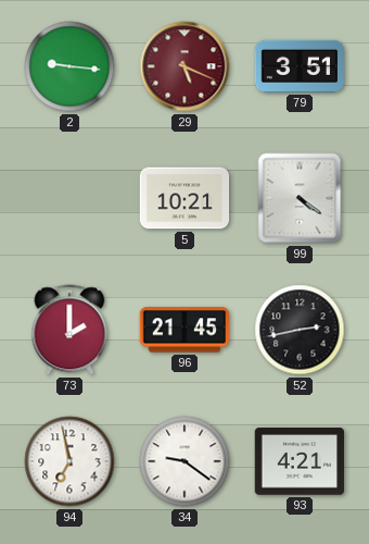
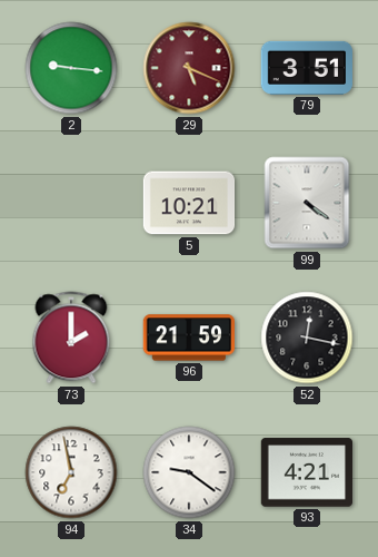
96: 21:45 -> 21:59 (188, 338)
52: 2:43 -> 12:17 (307, 338)
